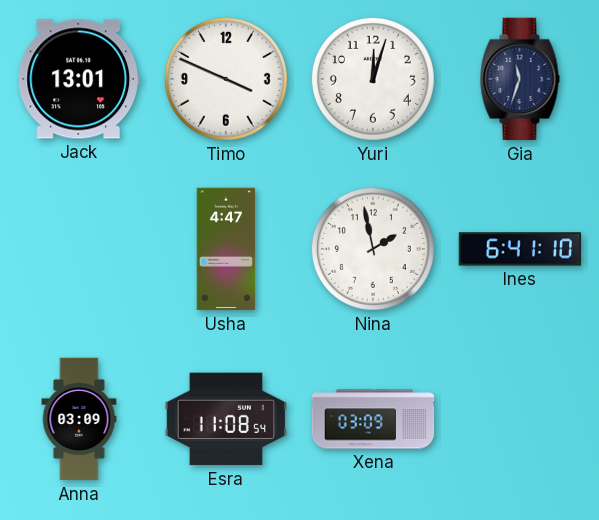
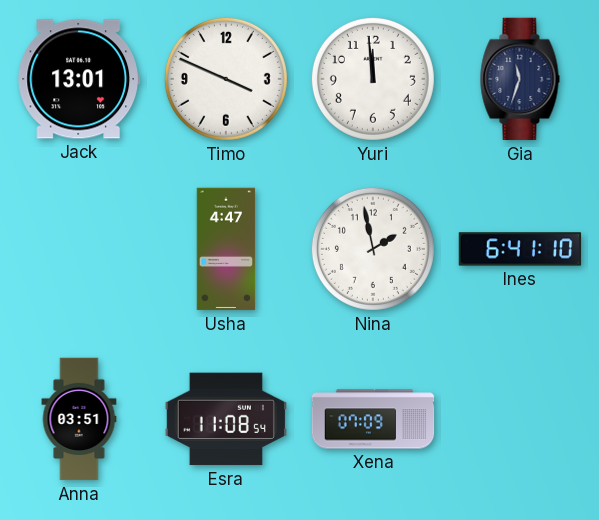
Yuri: 12:03 -> 11:59 (373, 79)
Anna: 03:09 -> 03:51 (79, 419)
Xena: 03:09 -> 07:09 (373, 419)
